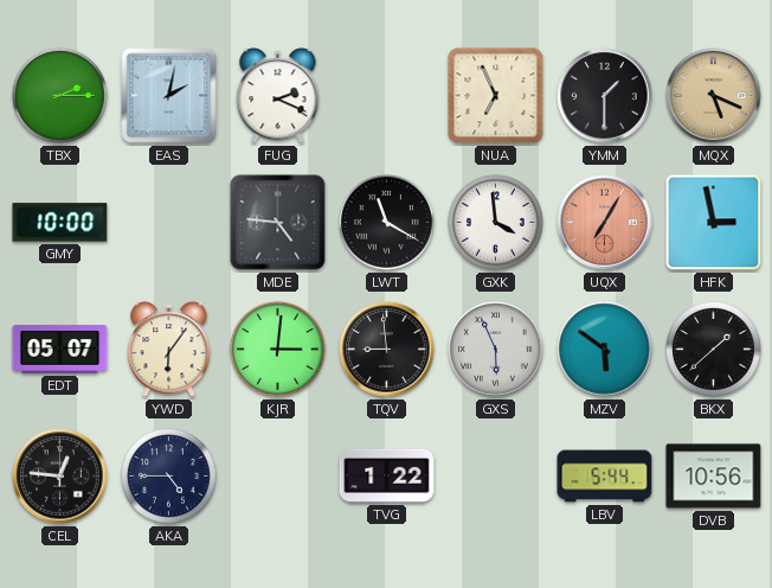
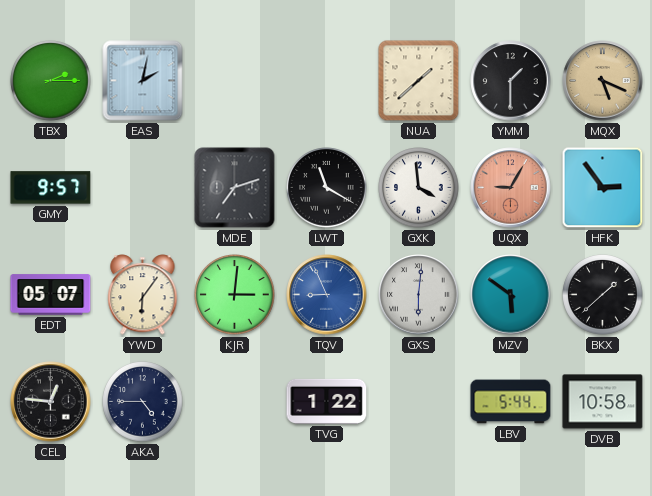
FUG: 2:19 -> none (278, 96)
NUA: 6:56 -> 1:38 (419, 81)
GMY: 10:00 -> 9:57 (51, 188)
MDE: 4:46 -> 7:12 (235, 188)
UQX: 7:05 -> 9:05 (511, 188)
HFK: 2:58 -> 2:54 (603, 188)
TQV: 8:59 -> 8:56 (327, 295)
TQV dial: black -> blue (327, 295)
GXS: 5:56 -> 6:01 (419, 295)
DVB: 10:56 -> 10:58 (603, 402)
